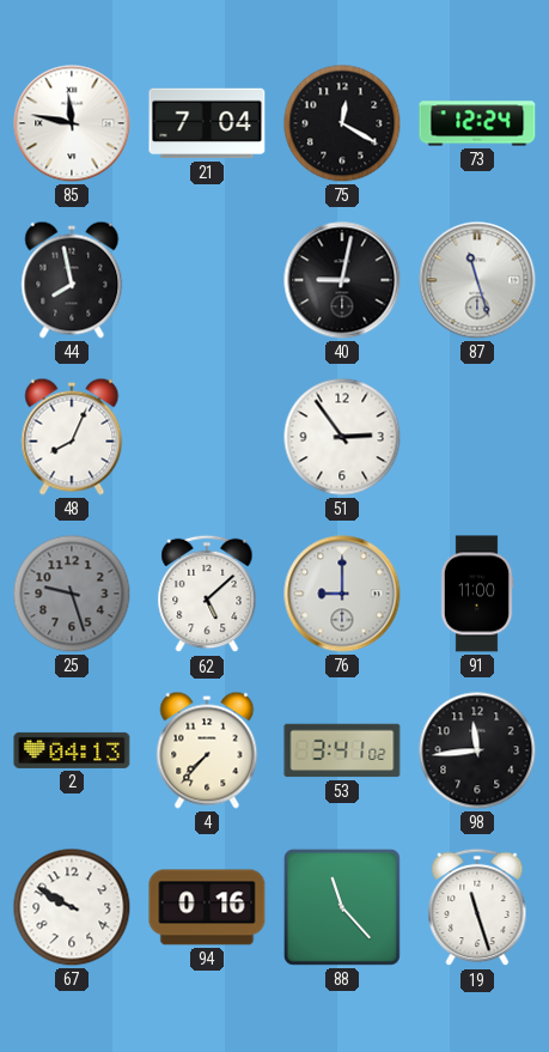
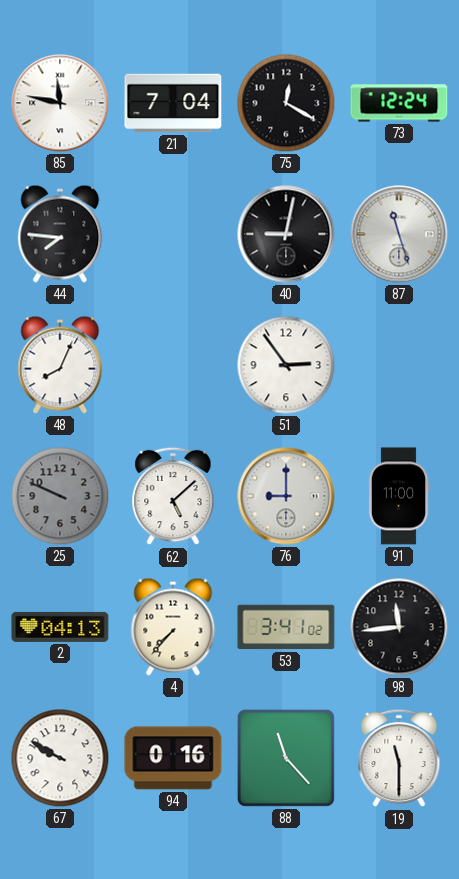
44: 7:58 -> 7:46 (60, 234)
25: 9:27 -> 9:49 (60, 496)
19: 11:27 -> 11:30 (399, 758)
